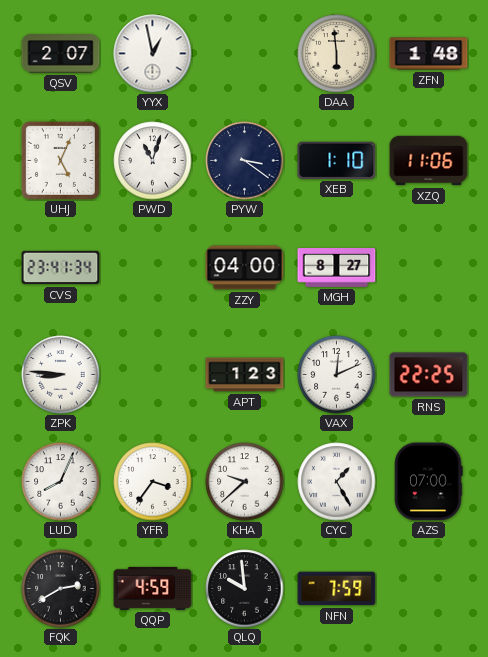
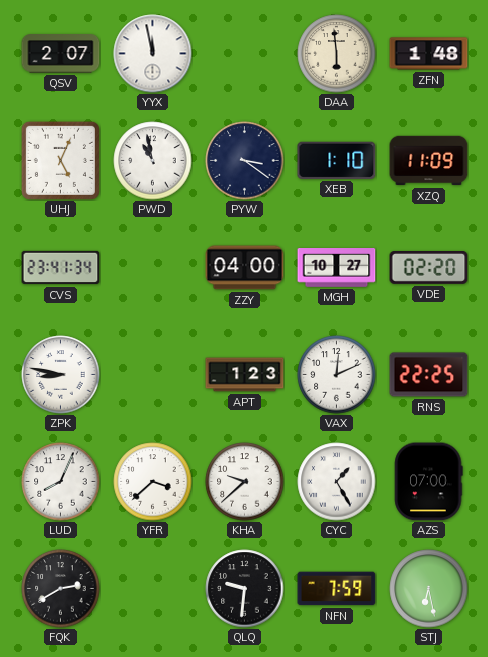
YYX: 12:58 -> 11:58 (153, 54)
PWD: 11:03 -> 10:58 (153, 161)
XZQ: 11:06 -> 11:09 (429, 161)
MGH: 8:27 -> 10:27 (337, 268)
VDE: none -> 02:20 (429, 267)
ZPK: 8:46 -> 8:47 (61, 375)
YFR: 3:36 -> 3:38 (153, 482)
QQP: 4:59 -> none (153, 588)
QLQ: 9:59 -> 9:31 (245, 589)
STJ: none -> 6:28 (429, 589)
